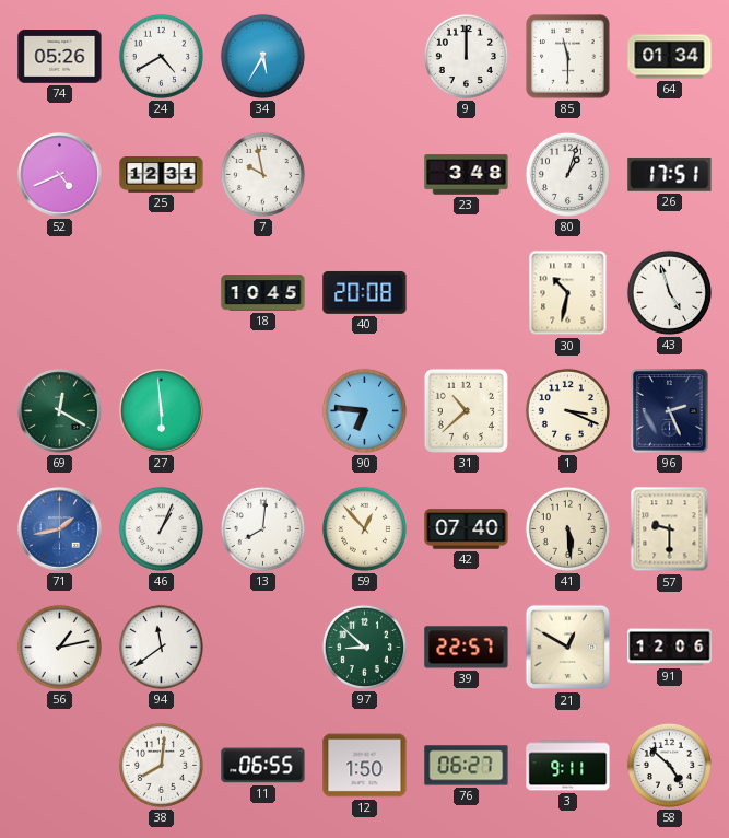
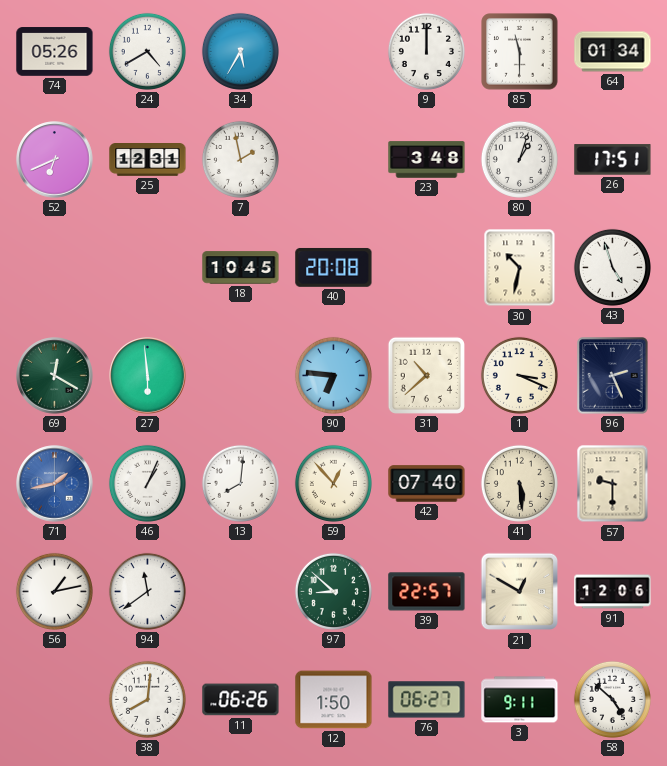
52: 4:41 -> 6:41 (55, 160)
7: 9:58 -> 1:58 (240, 159)
11: 06:55 -> 06:26 (241, 700)
